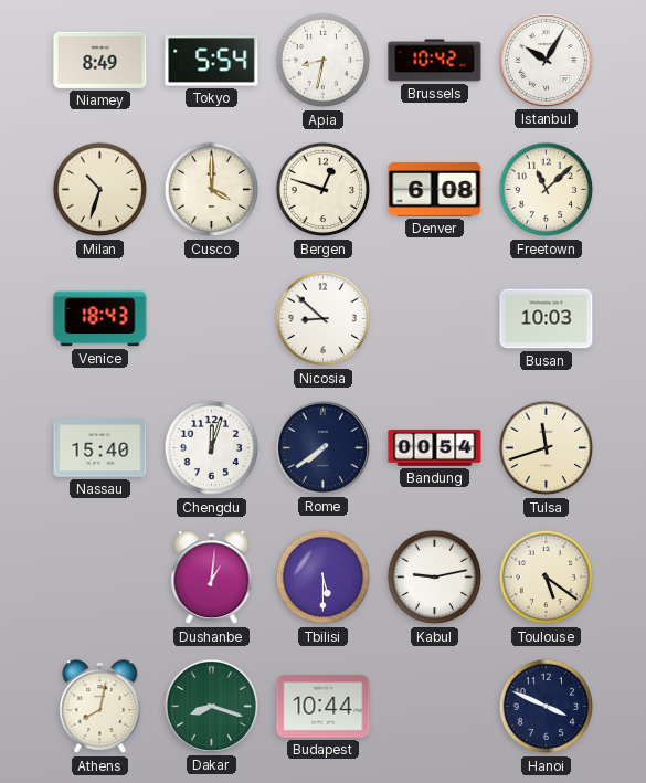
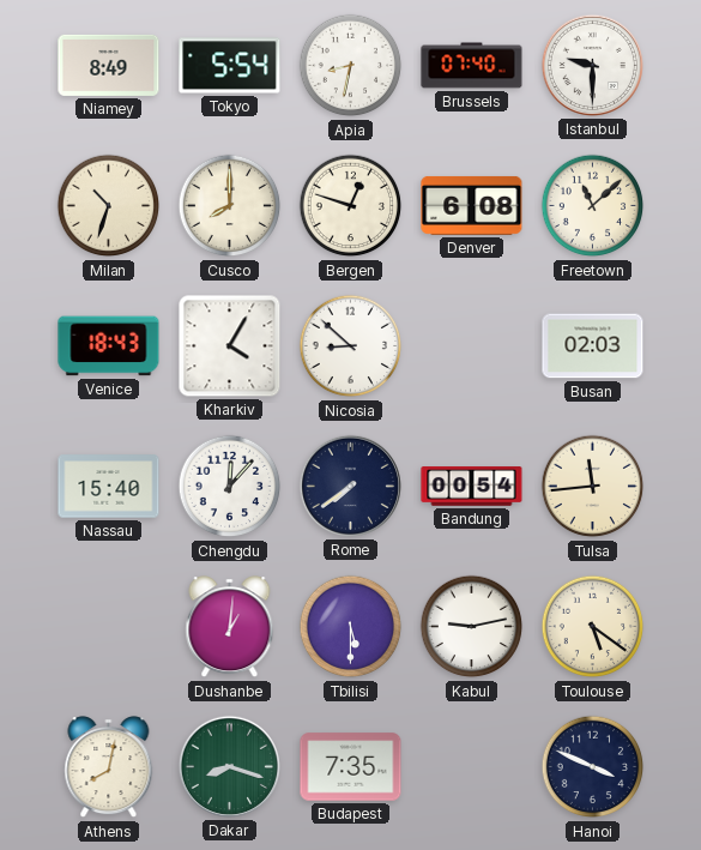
Brussels: 10:42 -> 07:40 (472, 66)
Istanbul: 10:05 -> 9:30 (592, 65)
Cusco: 4:00 -> 8:00 (230, 206)
Kharkiv: none -> 4:05 (230, 346)
Busan: 10:03 -> 02:03 (593, 346)
Chengdu: 12:03 -> 12:07 (230, 487)
Tulsa: 11:42 -> 11:44 (593, 487)
Budapest: 10:44 -> 7:35 (351, 767)
